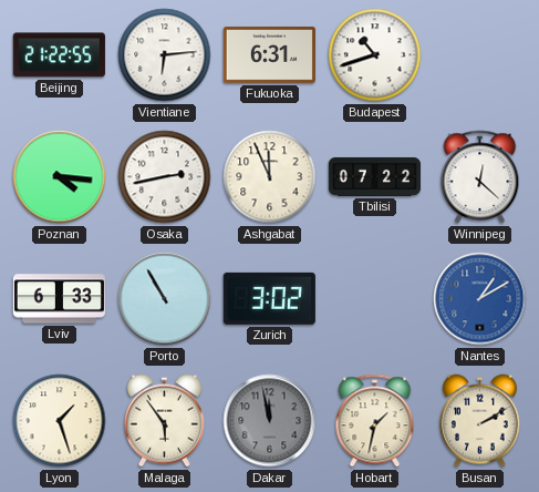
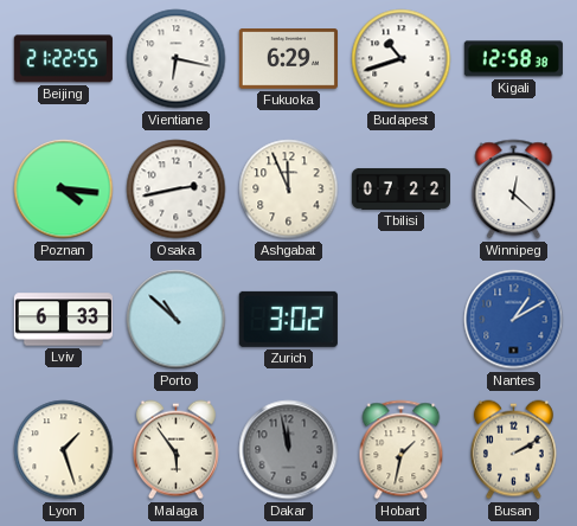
Vientiane: 6:14 -> 6:17 (177, 59)
Fukuoka: 6:31 -> 6:29 (288, 59)
Kigali: none -> 12:58 (513, 59)
Porto: 10:55 -> 10:52 (177, 320)
